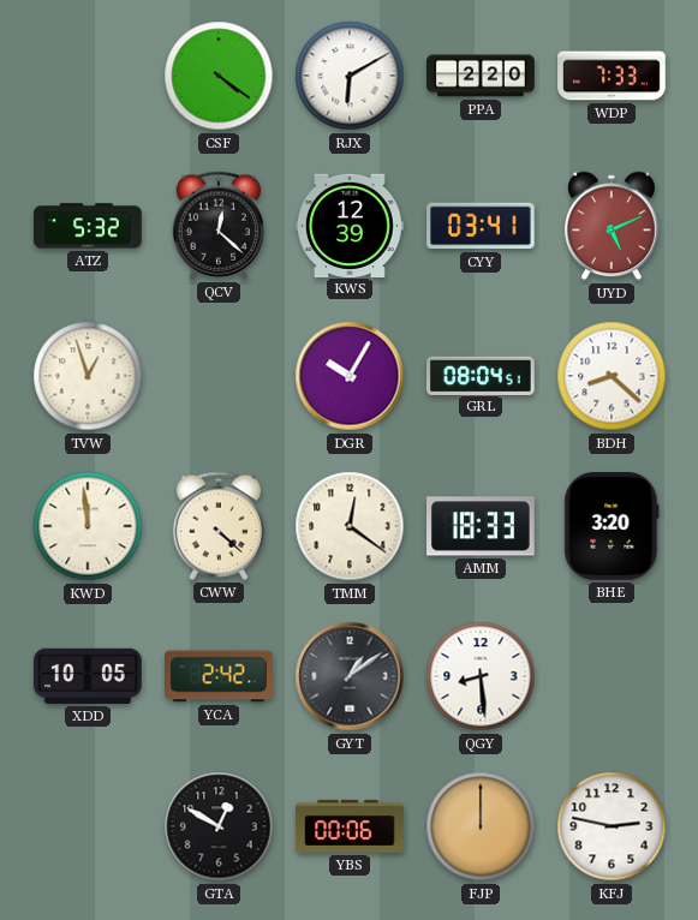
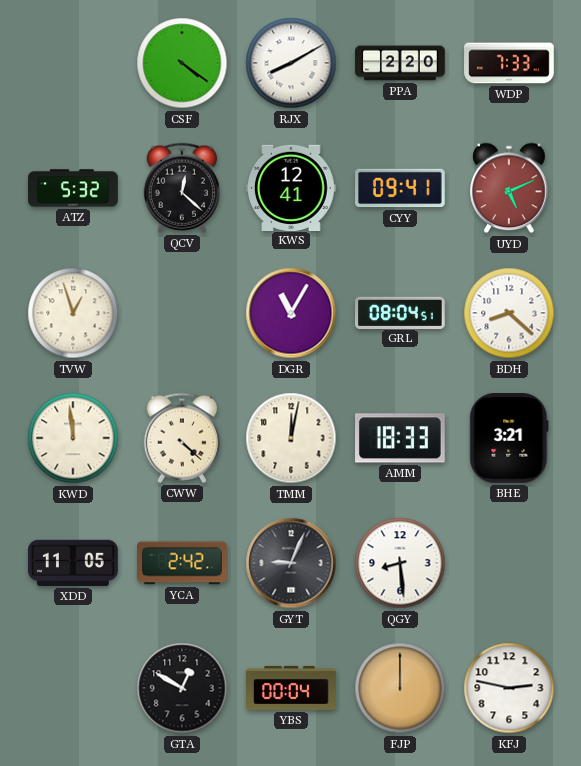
RJX: 6:10 -> 8:10 (291, 63)
KWS: 12:39 -> 12:41 (292, 187)
CYY: 03:41 -> 09:41 (400, 188)
DGR: 10:05 -> 11:05 (291, 313)
TMM: 12:21 -> 12:02 (291, 438)
BHE: 3:20 -> 3:21 (509, 439)
XDD: 10:05 -> 11:05 (74, 563)
GYT: 1:09 -> 9:04 (291, 563)
YBS: 00:06 -> 00:04 (291, 688)
